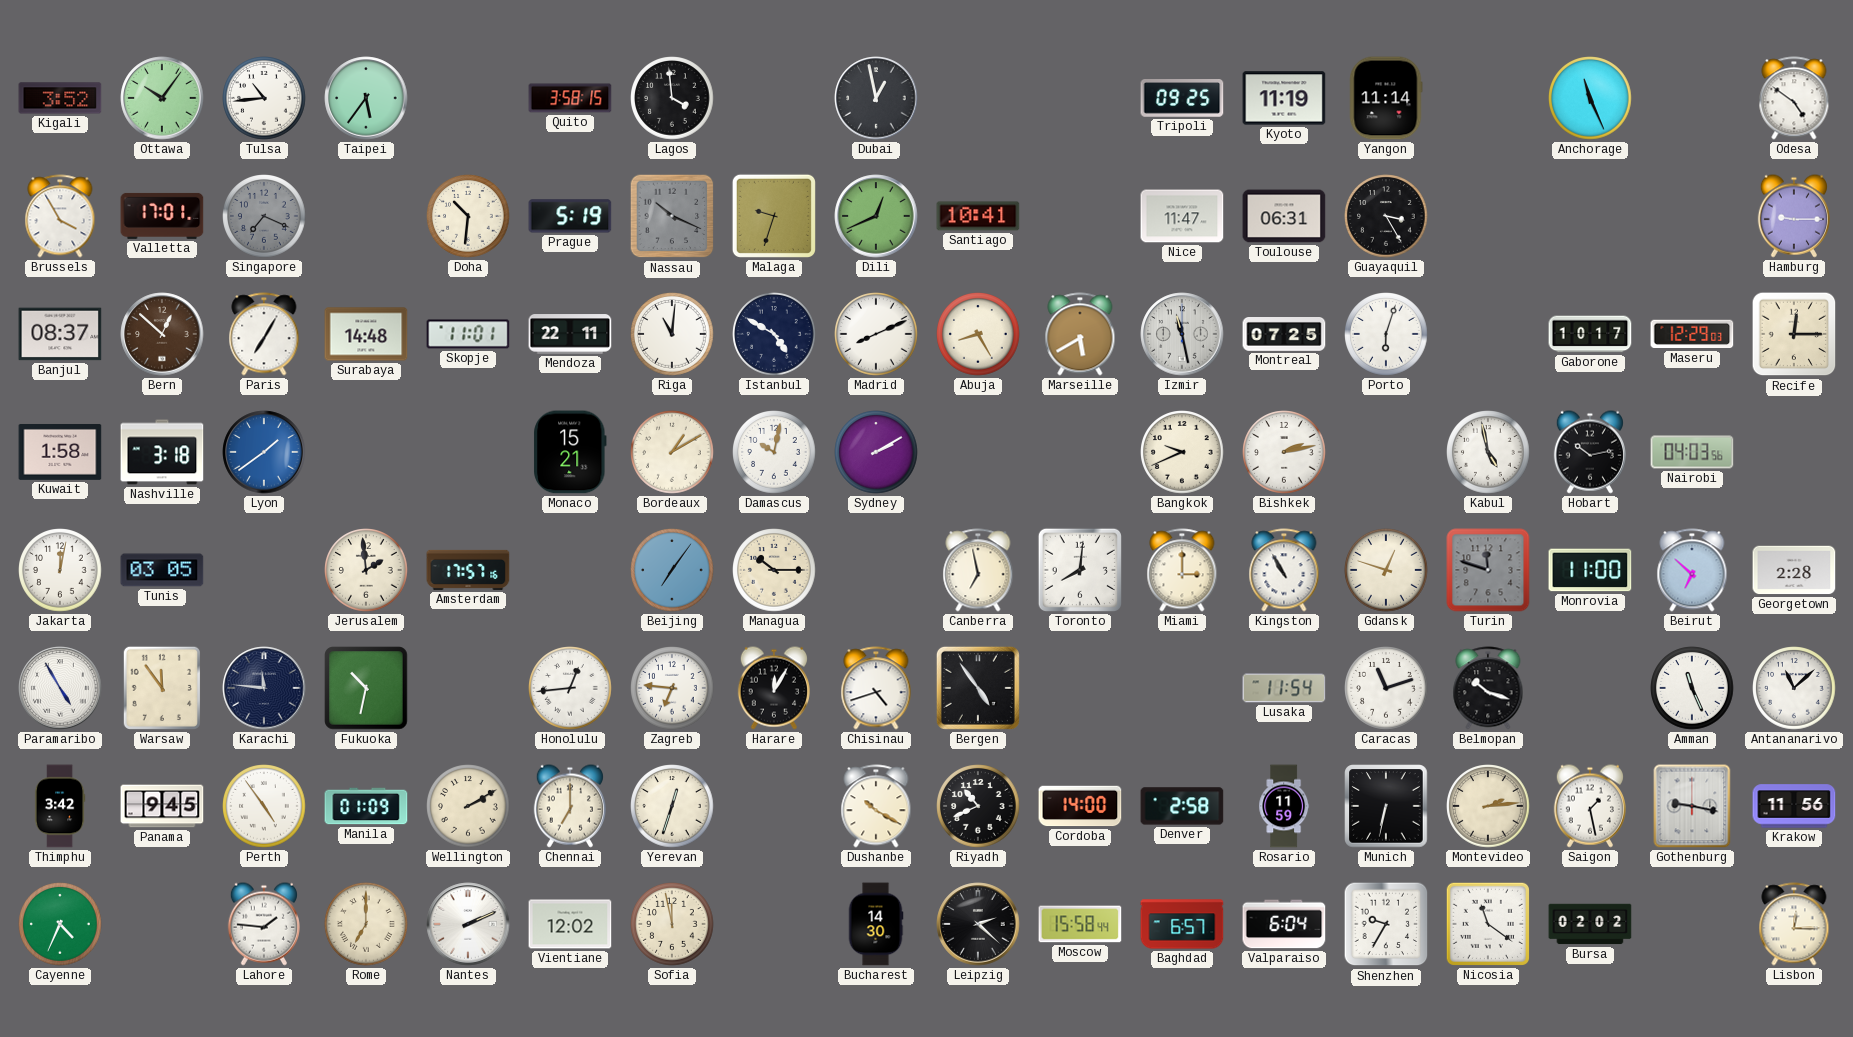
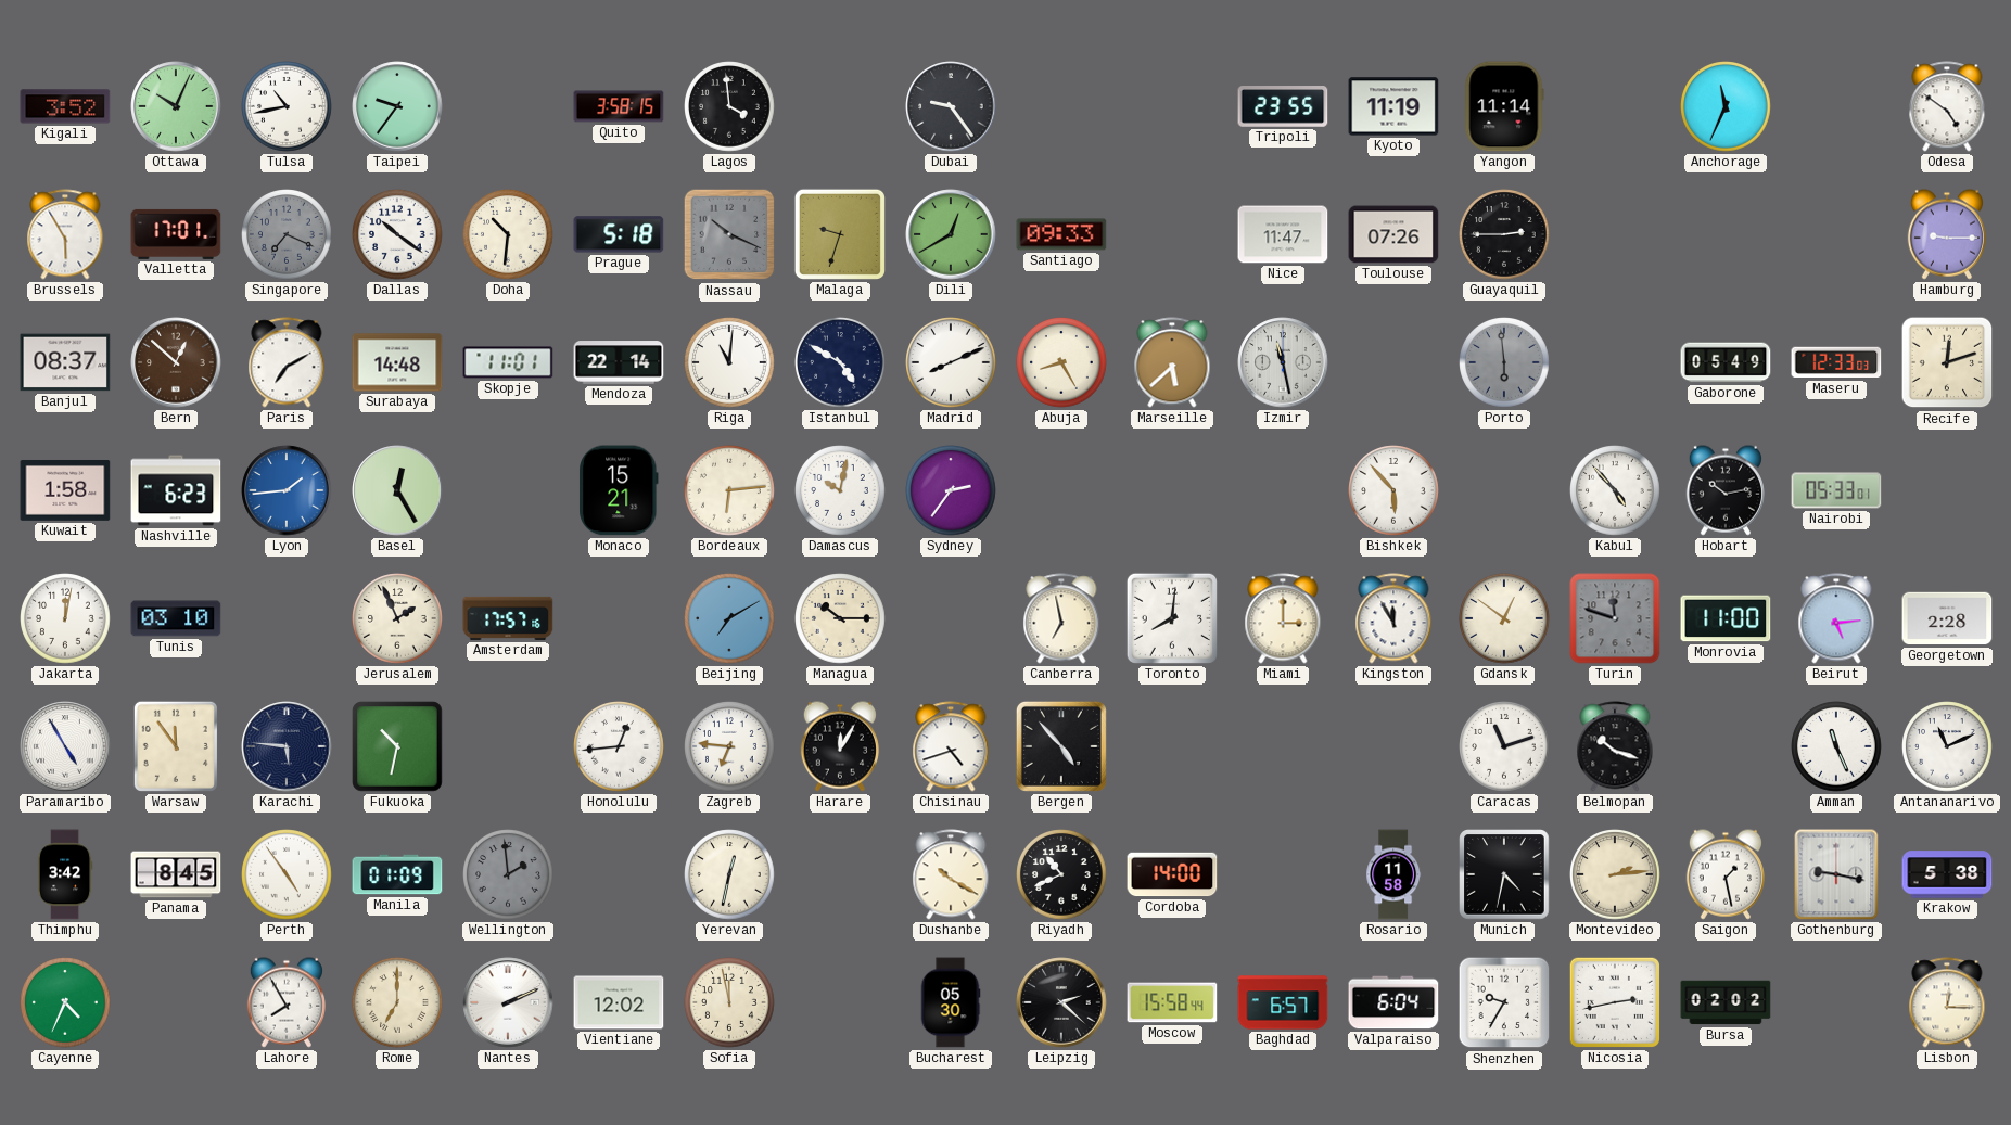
Ottawa: 10:06 -> 10:04 (176, 106)
Tulsa: 10:44 -> 10:43 (287, 106)
Taipei: 5:36 -> 9:36 (397, 106)
Dubai: 12:58 -> 9:24 (951, 106)
Tripoli: 09:25 -> 23:55 (1283, 107)
Anchorage: 11:26 -> 11:34 (1726, 106)
Brussels: 3:55 -> 5:55 (65, 234)
Dallas: none -> 10:21 (397, 234)
Prague: 5:19 -> 5:18 (619, 234)
Dili: 12:41 -> 12:40 (951, 234)
Santiago: 10:41 -> 09:33 (1061, 234)
Toulouse: 06:31 -> 07:26 (1393, 234)
Guayaquil: 3:25 -> 2:45 (1504, 234)
Paris: 7:05 -> 7:10 (287, 362)
Mendoza: 22:11 -> 22:14 (619, 362)
Marseille: 5:40 -> 5:38 (1172, 362)
Montreal: 07:25 -> none (1284, 335)
Porto: 6:03 -> 5:59 (1504, 362)
Porto dial: white -> grey (1504, 362)
Gaborone: 10:17 -> 05:49 (1726, 362)
Maseru: 12:29 -> 12:33 (1836, 362)
Recife: 12:15 -> 12:12 (1947, 362)
Nashville: 3:18 -> 6:23 (176, 490)
Lyon: 1:39 -> 1:44 (287, 490)
Basel: none -> 12:25 (397, 490)
Bordeaux: 1:10 -> 6:14 (729, 490)
Sydney: 2:10 -> 2:36 (951, 490)
Bangkok: 9:41 -> none (1182, 452)
Bishkek: 2:13 -> 5:53 (1393, 490)
Kabul: 4:58 -> 4:53 (1615, 490)
Nairobi: 04:03 -> 05:33 (1836, 490)
Tunis: 03:05 -> 03:10 (176, 618)
Jerusalem: 1:59 -> 1:56 (397, 618)
Beijing: 7:06 -> 7:10 (729, 618)
Kingston: 10:55 -> 11:55 (1393, 618)
Gdansk: 12:48 -> 12:51 (1504, 618)
Beirut: 6:52 -> 5:14 (1836, 618)
Karachi: 11:46 -> 5:46 (287, 746)
Bergen: 4:54 -> 4:53 (1061, 746)
Lusaka: 11:54 -> none (1284, 688)
Antananarivo: 11:08 -> 11:11 (1947, 746)
Panama: 9:45 -> 8:45 (176, 874)
Wellington: 2:10 -> 1:59 (508, 874)
Wellington dial: cream -> grey (508, 874)
Chennai: 7:00 -> none (570, 806)
Yerevan: 12:33 -> 12:32 (729, 874)
Denver: 2:58 -> none (1182, 806)
Rosario: 11:59 -> 11:58 (1393, 874)
Munich: 6:32 -> 4:32 (1504, 874)
Krakow: 11:56 -> 5:38 (1947, 874)
Lahore: 1:46 -> 7:55 (287, 1002)
Bucharest: 14:30 -> 05:30 (951, 1002)
Nicosia: 11:21 -> 2:43 (1615, 1002)
